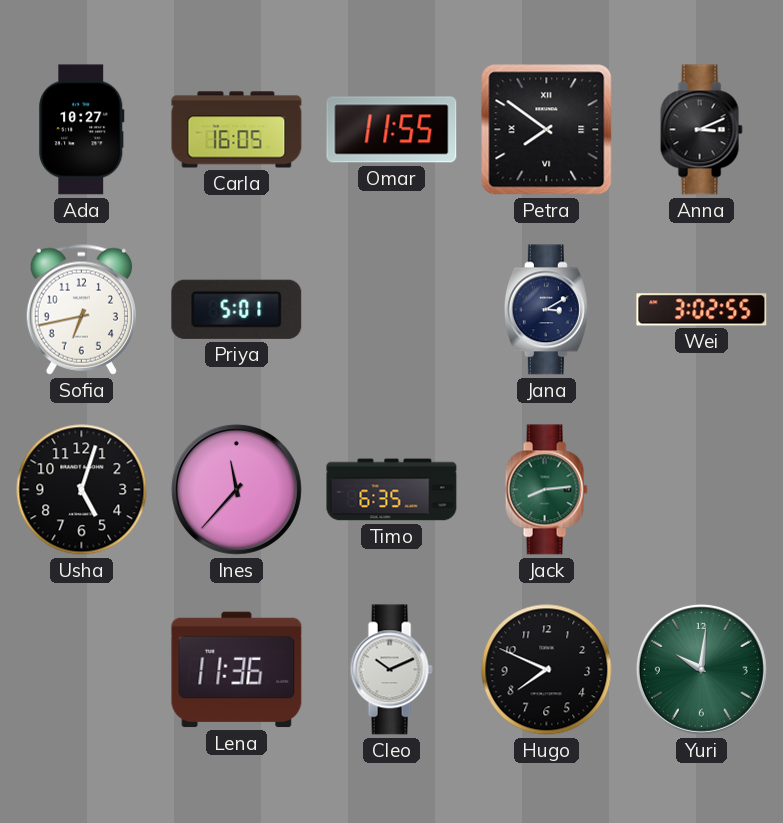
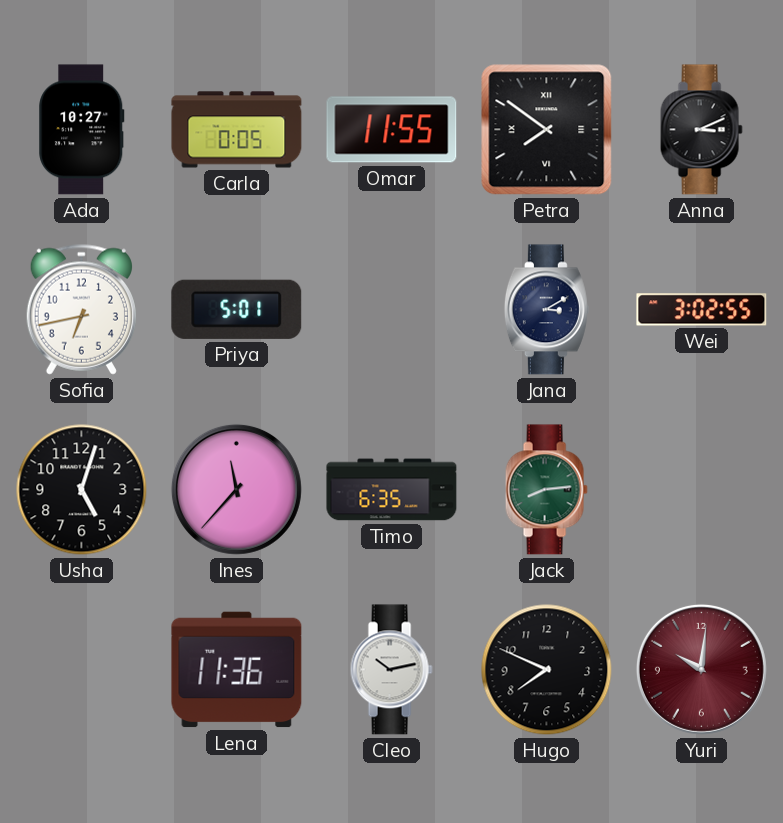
Carla: 16:05 -> 0:05 (237, 130)
Cleo: 10:11 -> 10:13 (391, 670)
Yuri dial: green -> burgundy (701, 669)
